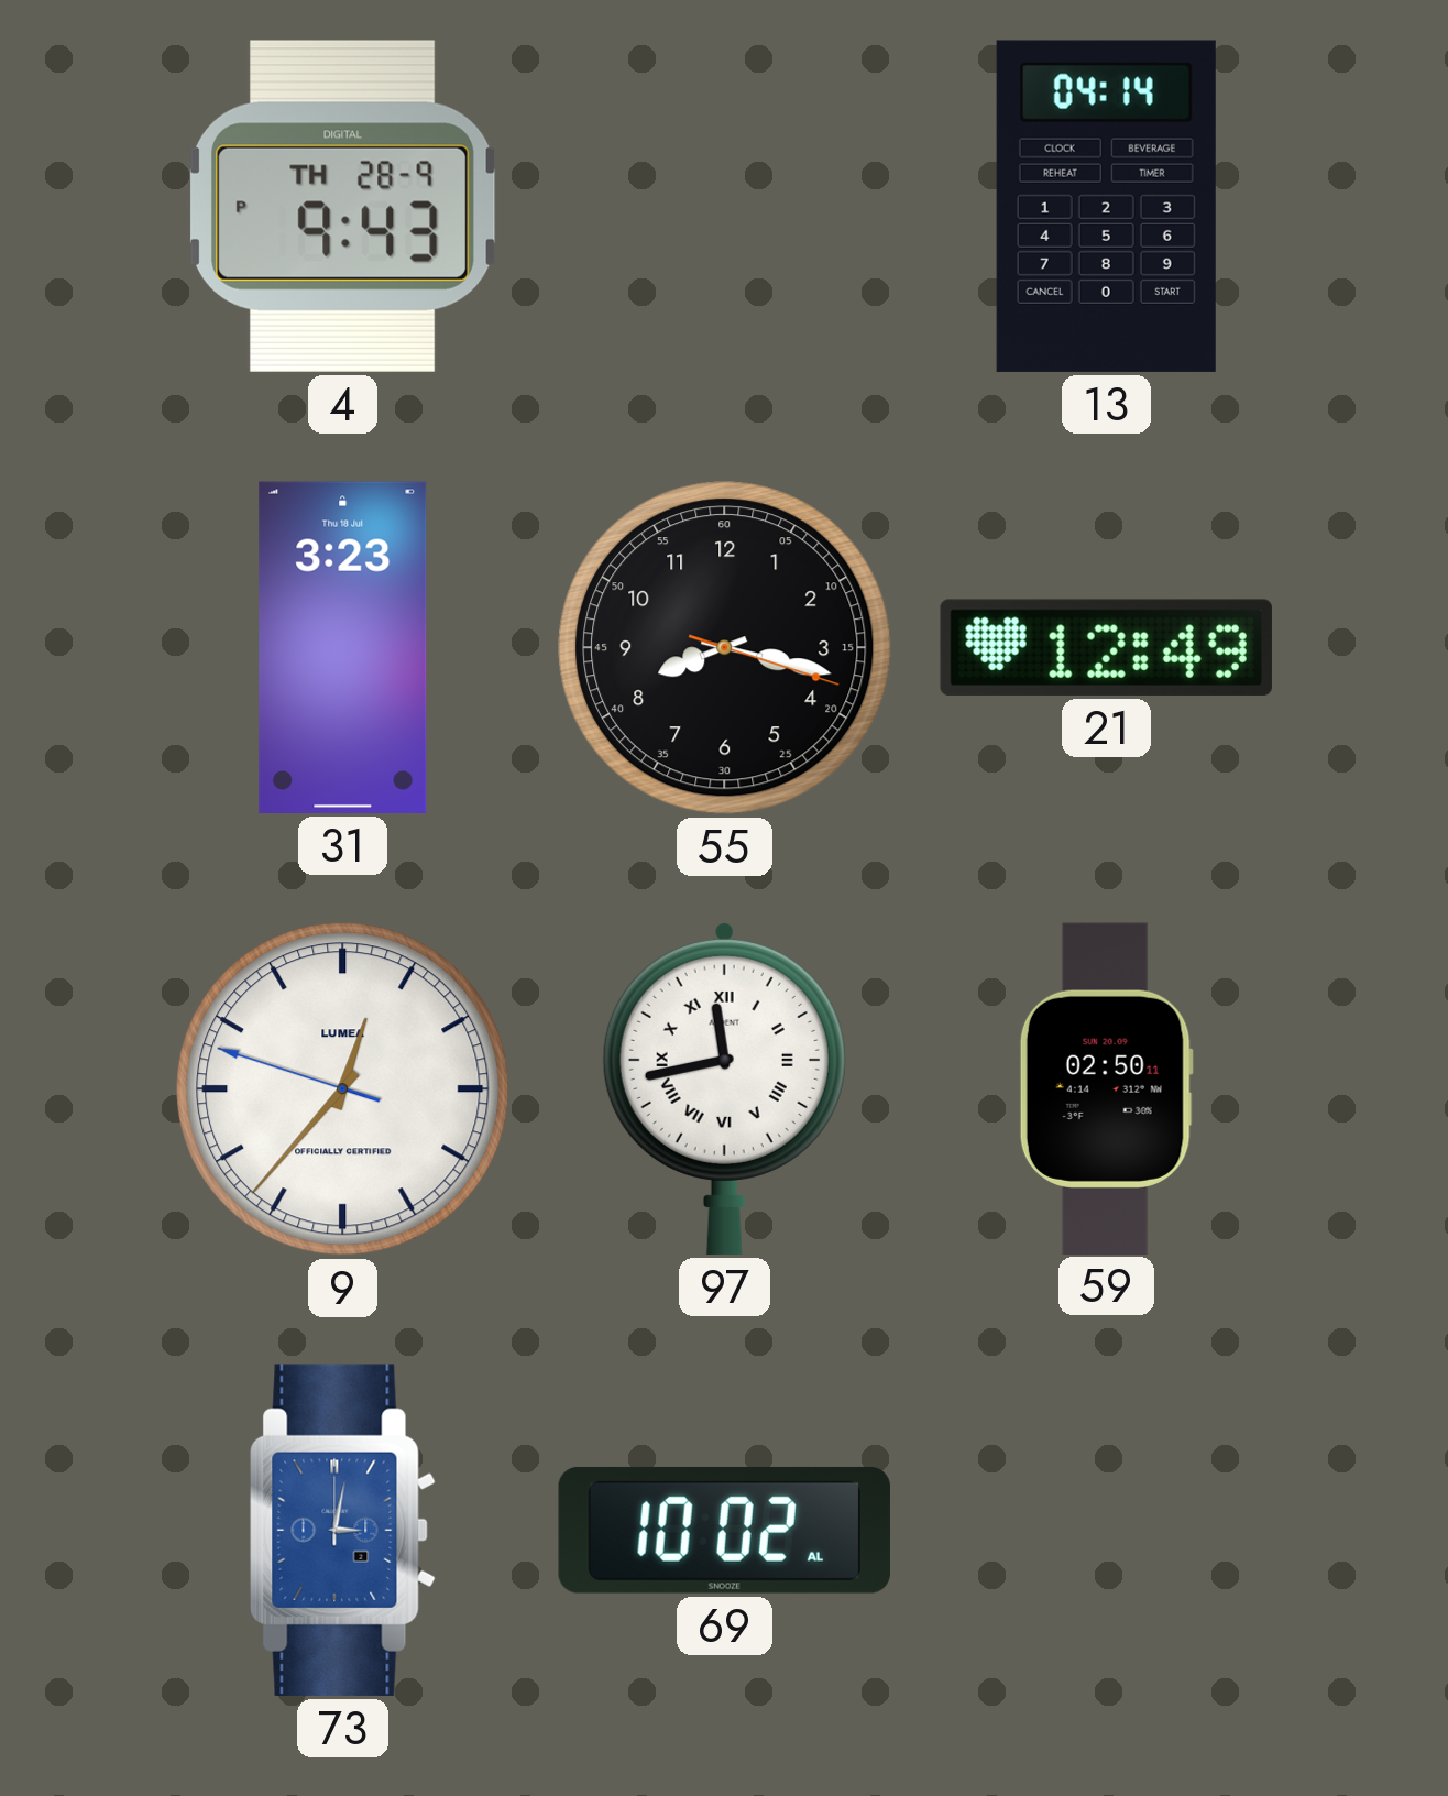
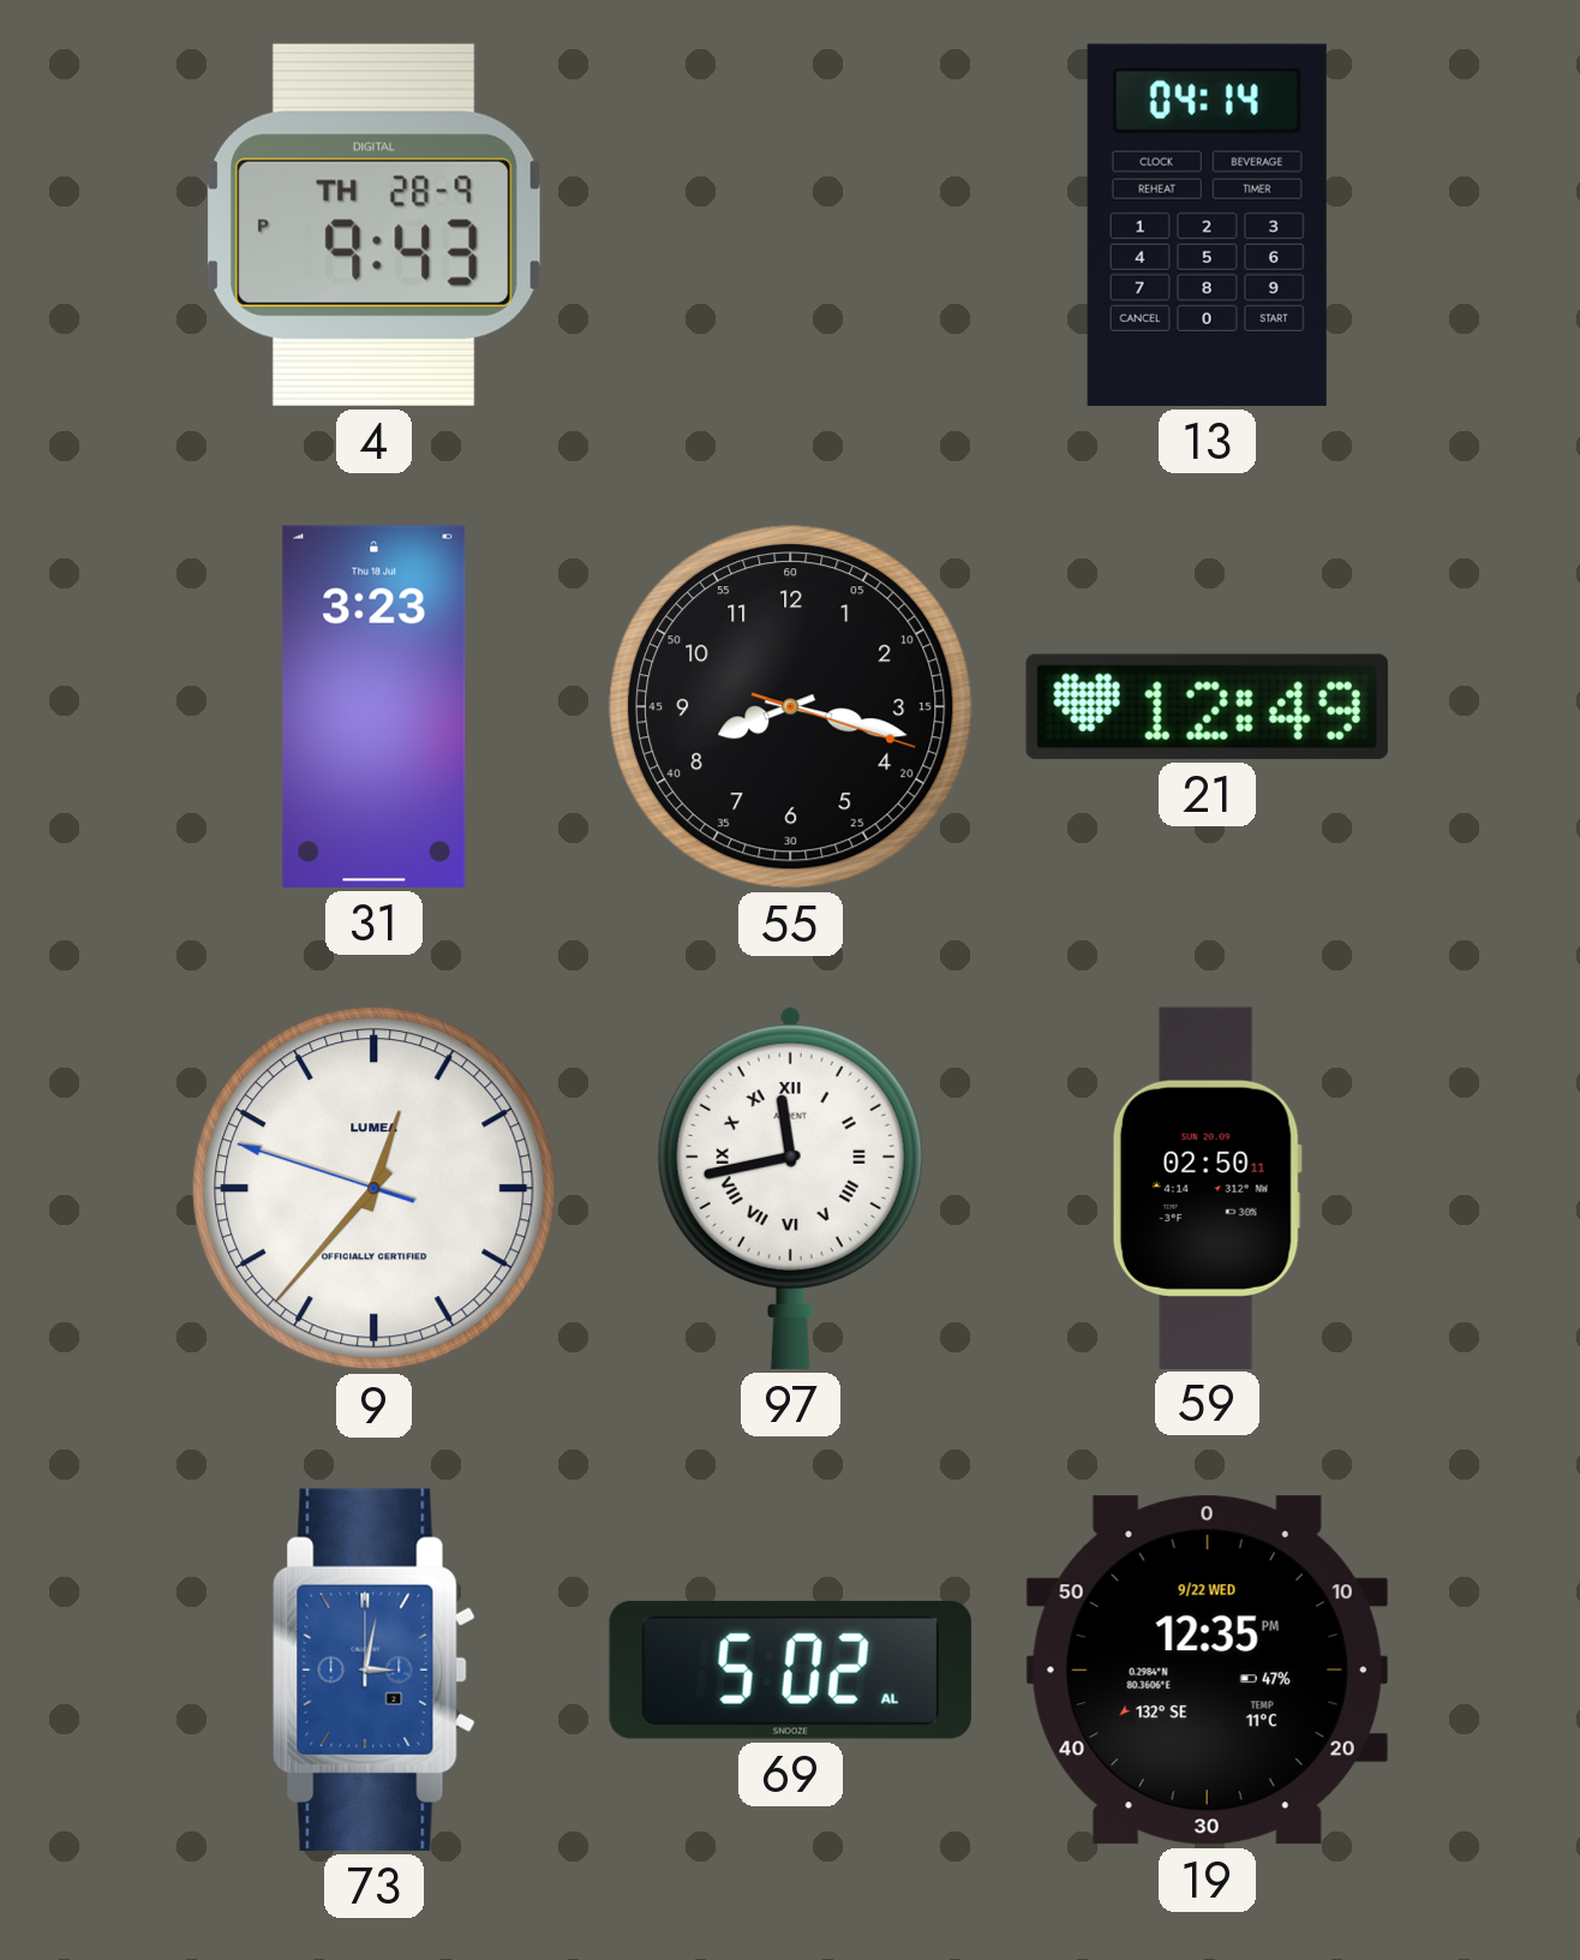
69: 10:02 -> 5:02 (790, 1669)
19: none -> 12:35 (1207, 1671)
